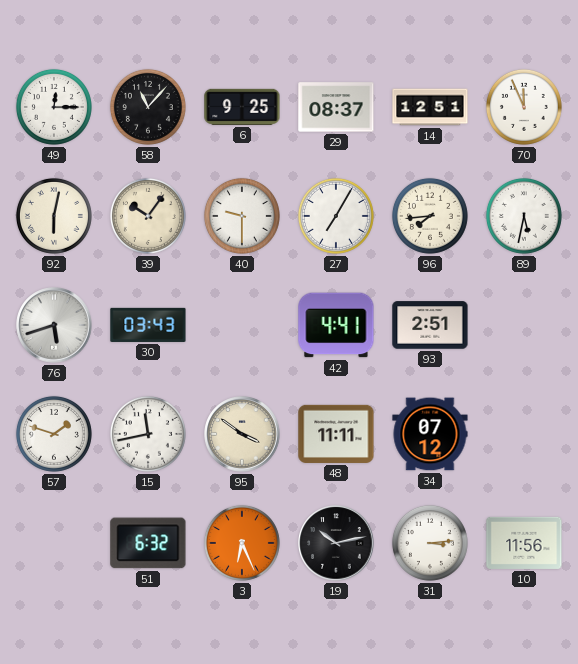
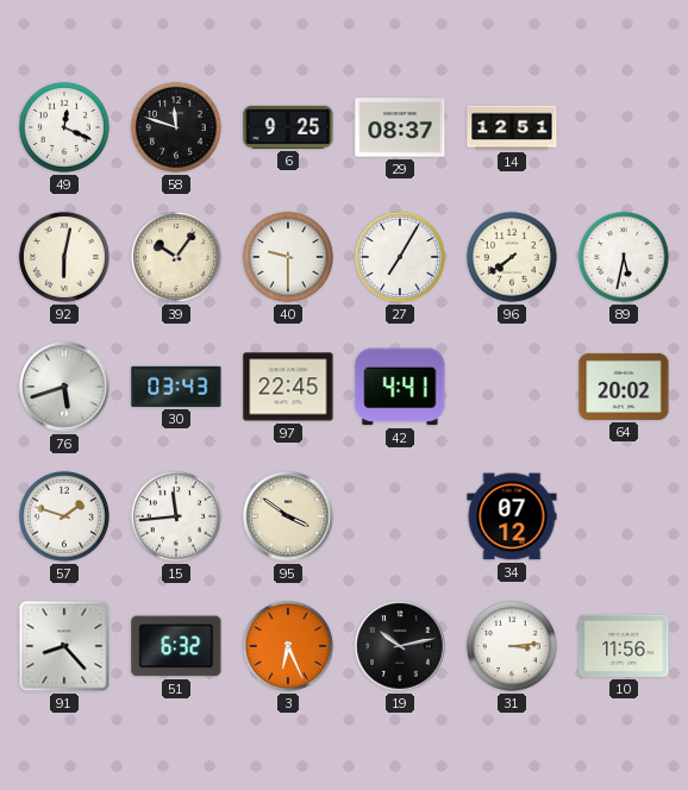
49: 12:15 -> 12:19 (64, 127)
58: 11:07 -> 11:48 (176, 127)
70: 11:56 -> none (524, 107)
96: 7:44 -> 7:39 (512, 257)
97: none -> 22:45 (288, 387)
93: 2:51 -> none (430, 325)
64: none -> 20:02 (624, 387)
15: 11:43 -> 11:44 (176, 516)
48: 11:11 -> none (336, 434)
91: none -> 8:23 (64, 646)
